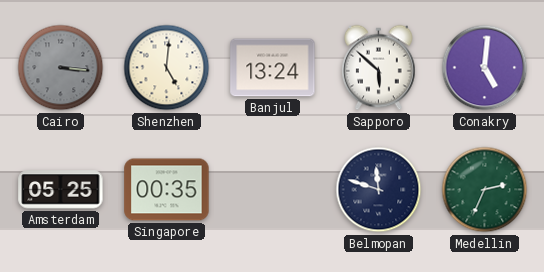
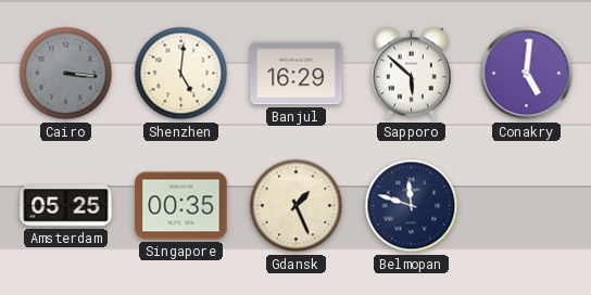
Banjul: 13:24 -> 16:29 (297, 74)
Gdansk: none -> 1:26 (297, 206)
Medellin: 2:34 -> none (485, 190)
